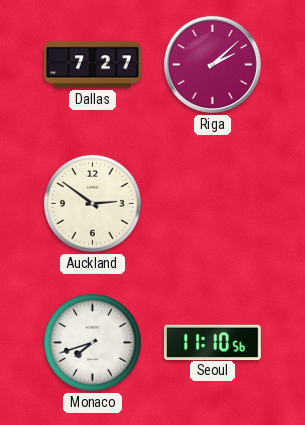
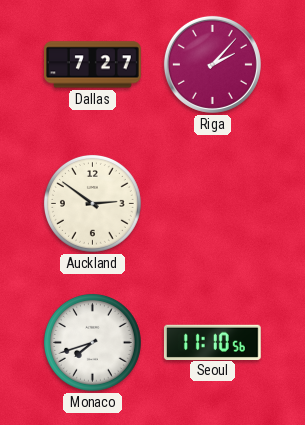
Riga: 2:08 -> 2:07 (212, 64)
